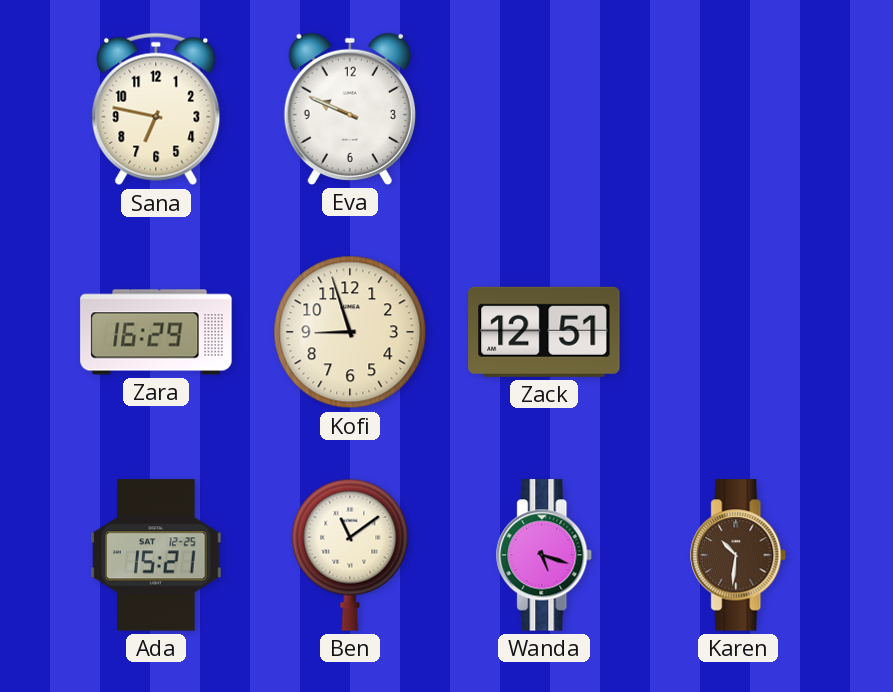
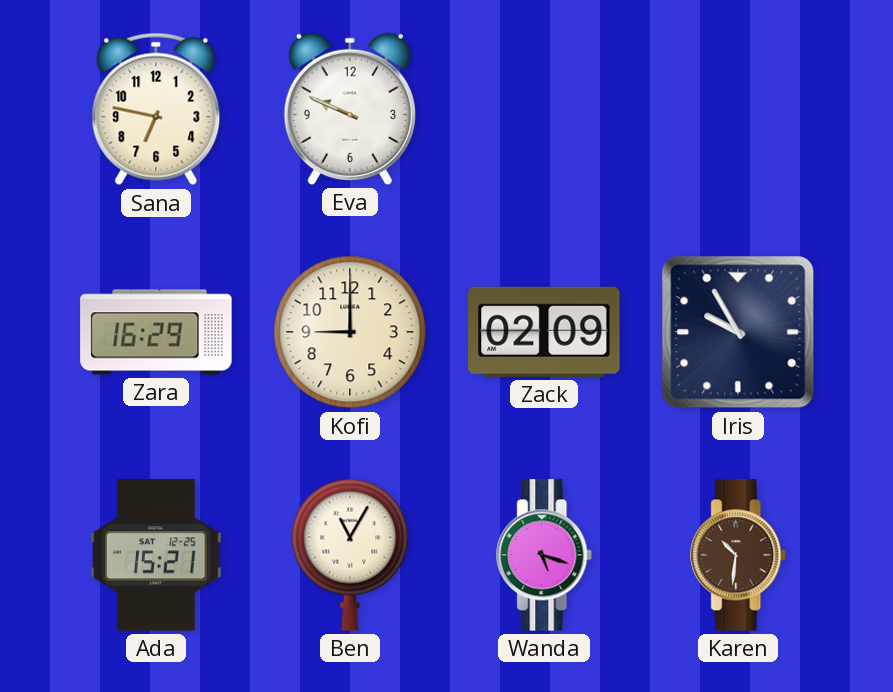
Kofi: 8:57 -> 9:00 (350, 332)
Zack: 12:51 -> 02:09 (544, 332)
Iris: none -> 9:55 (738, 332)
Ben: 11:09 -> 11:05 (350, 555)
